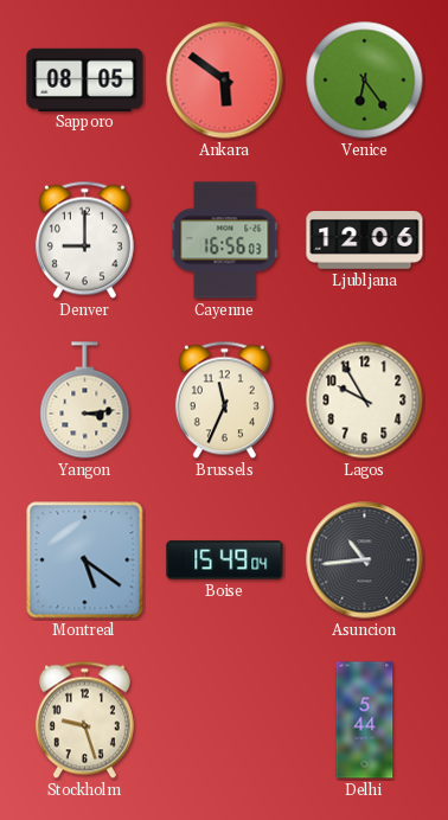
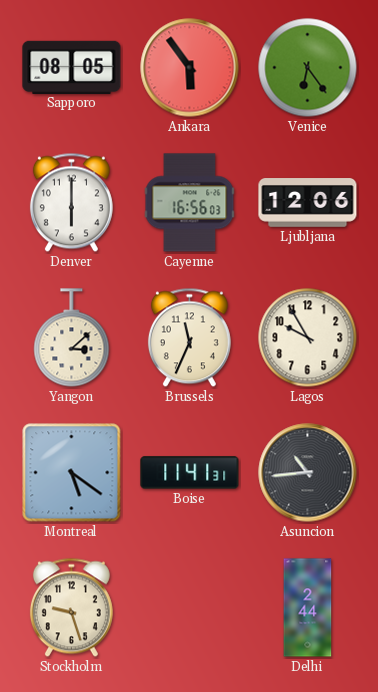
Ankara: 5:51 -> 5:54 (190, 68)
Denver: 9:00 -> 6:00 (71, 203)
Yangon: 3:14 -> 3:08 (72, 338)
Boise: 15:49 -> 11:41 (190, 473)
Delhi: 5:44 -> 2:44 (308, 608)
